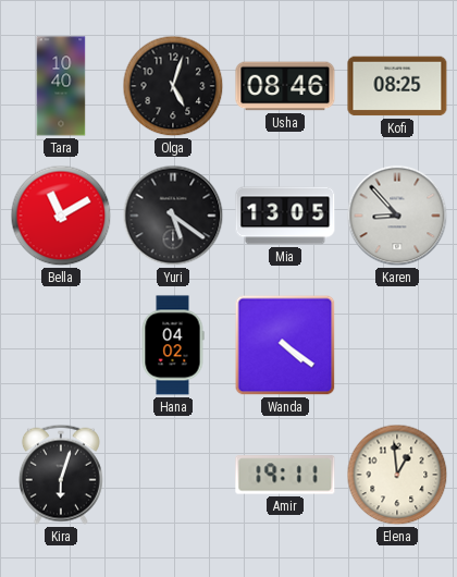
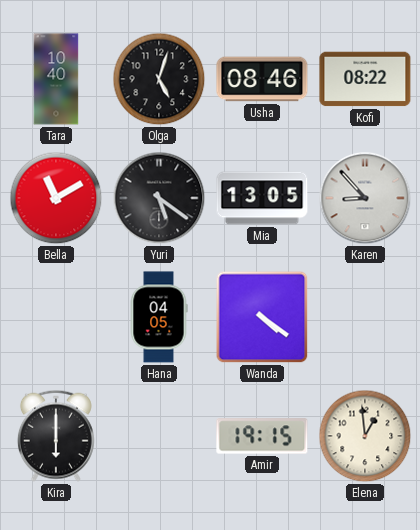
Kofi: 08:25 -> 08:22 (365, 79)
Hana: 04:02 -> 04:05 (159, 317)
Kira: 6:03 -> 6:00 (56, 436)
Amir: 19:11 -> 19:15 (262, 436)
